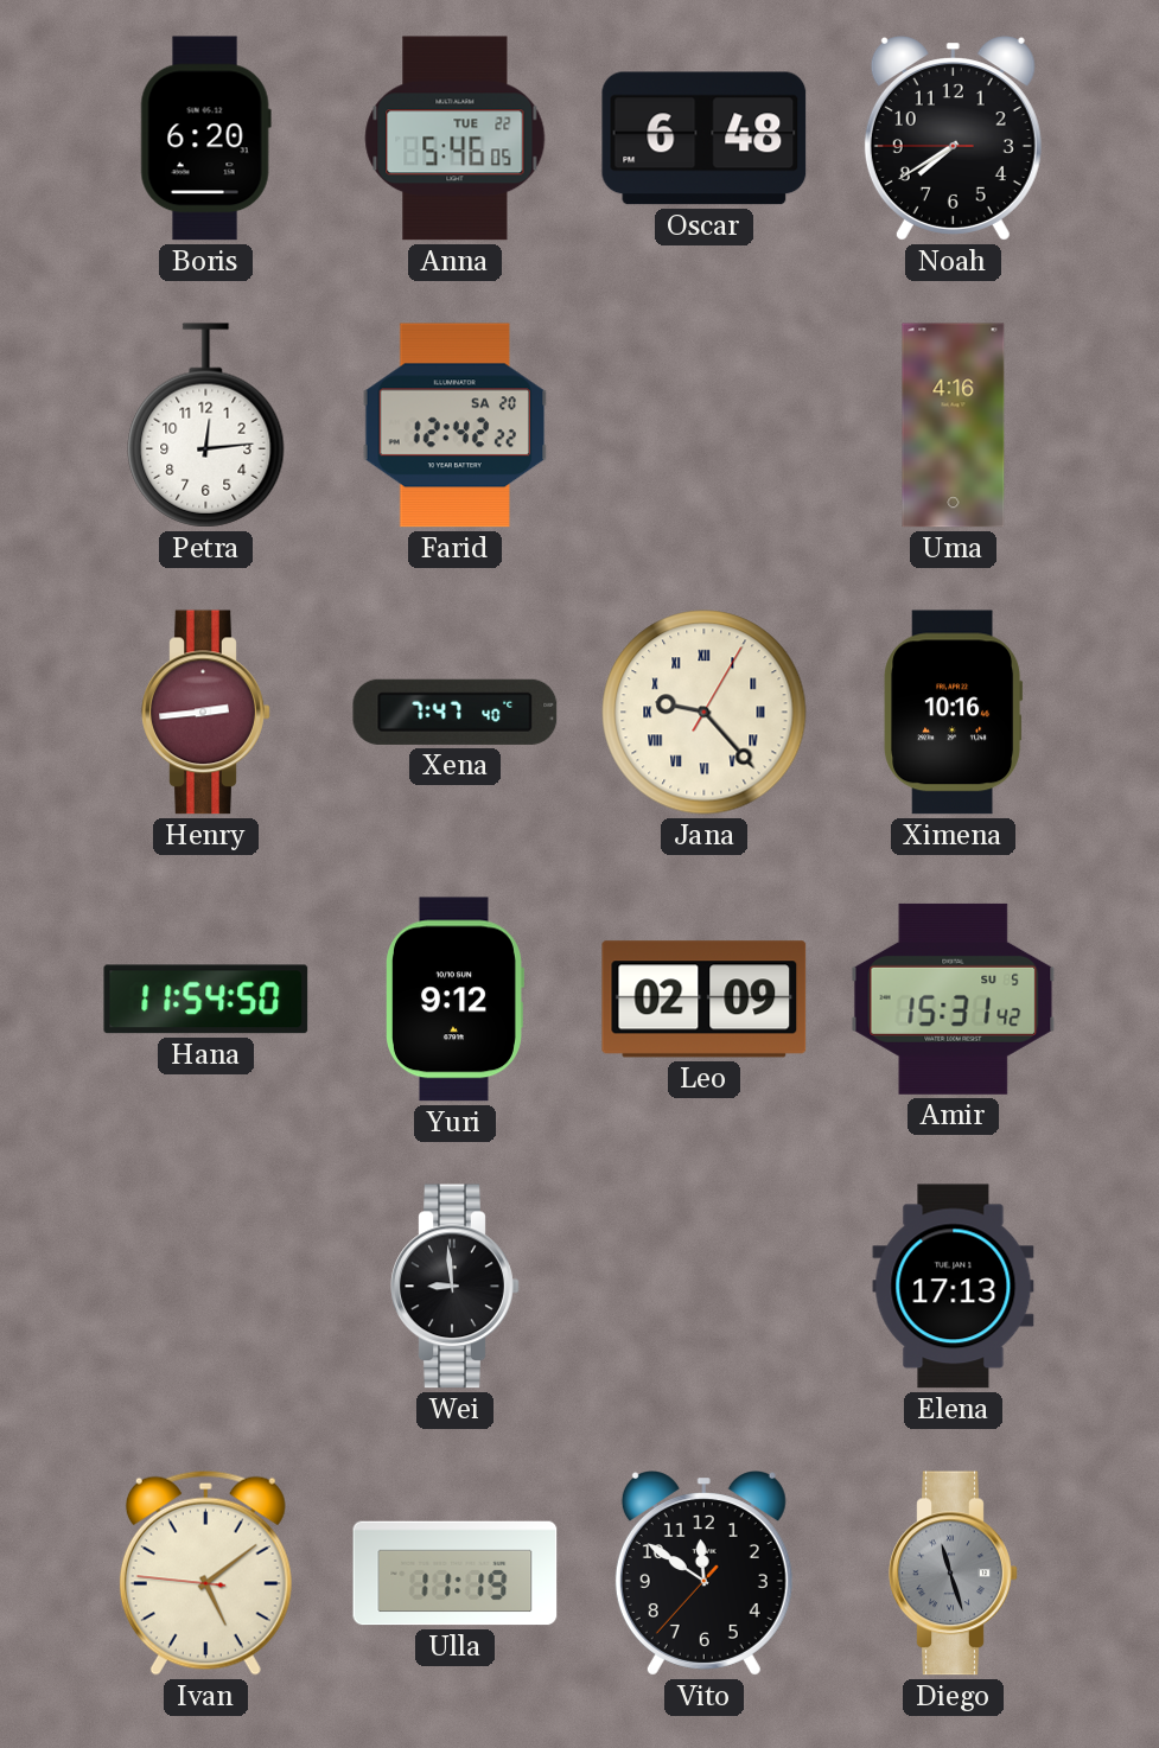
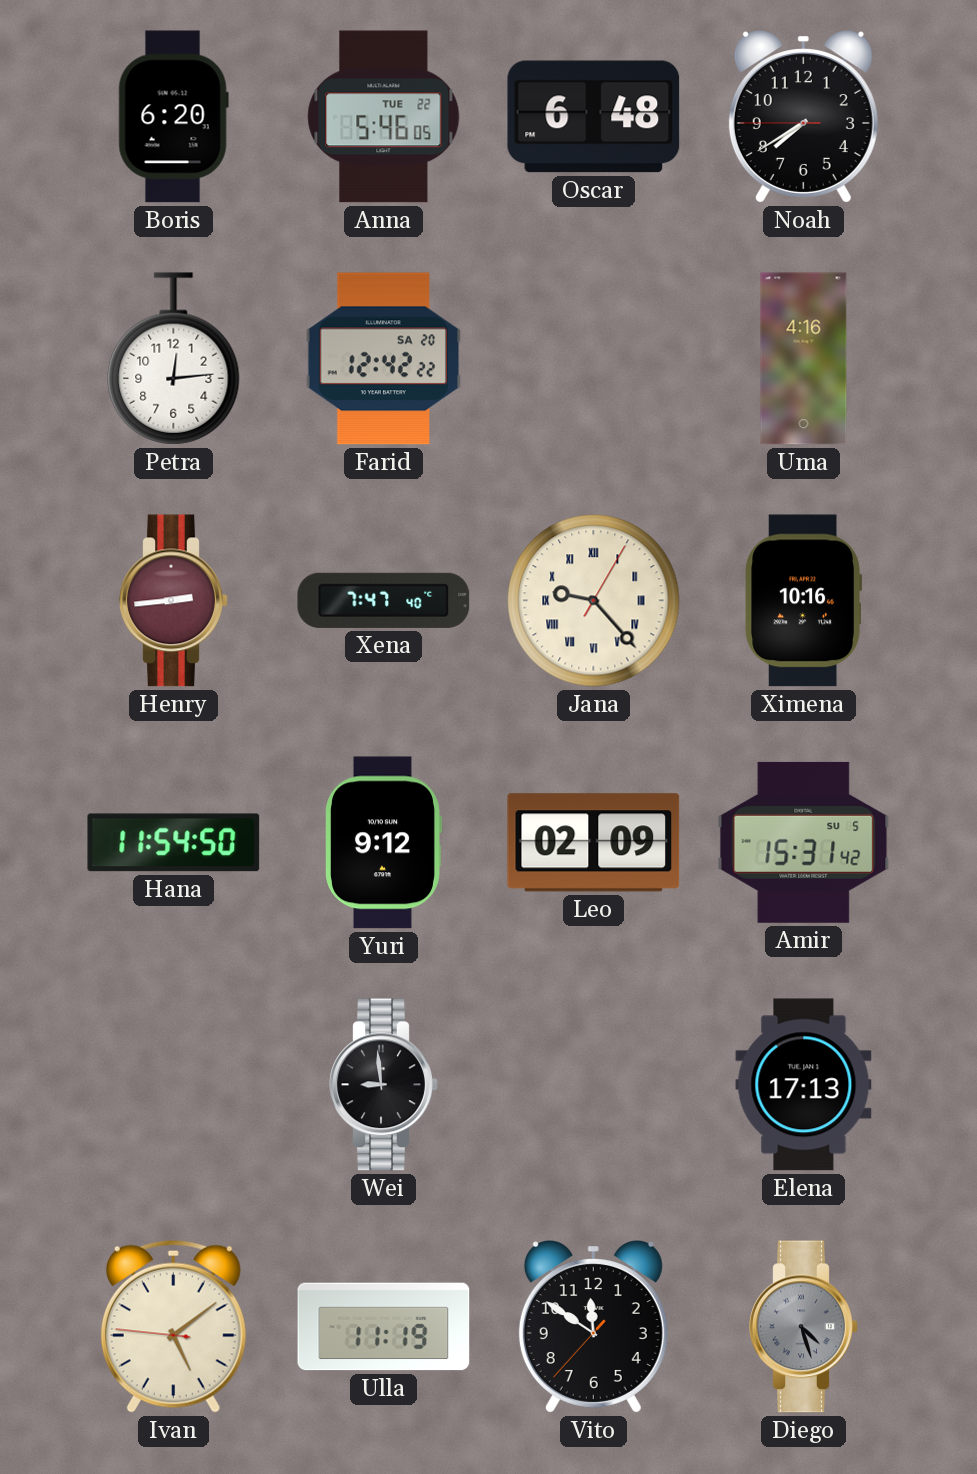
Diego: 11:27 -> 4:27 (804, 1327)
